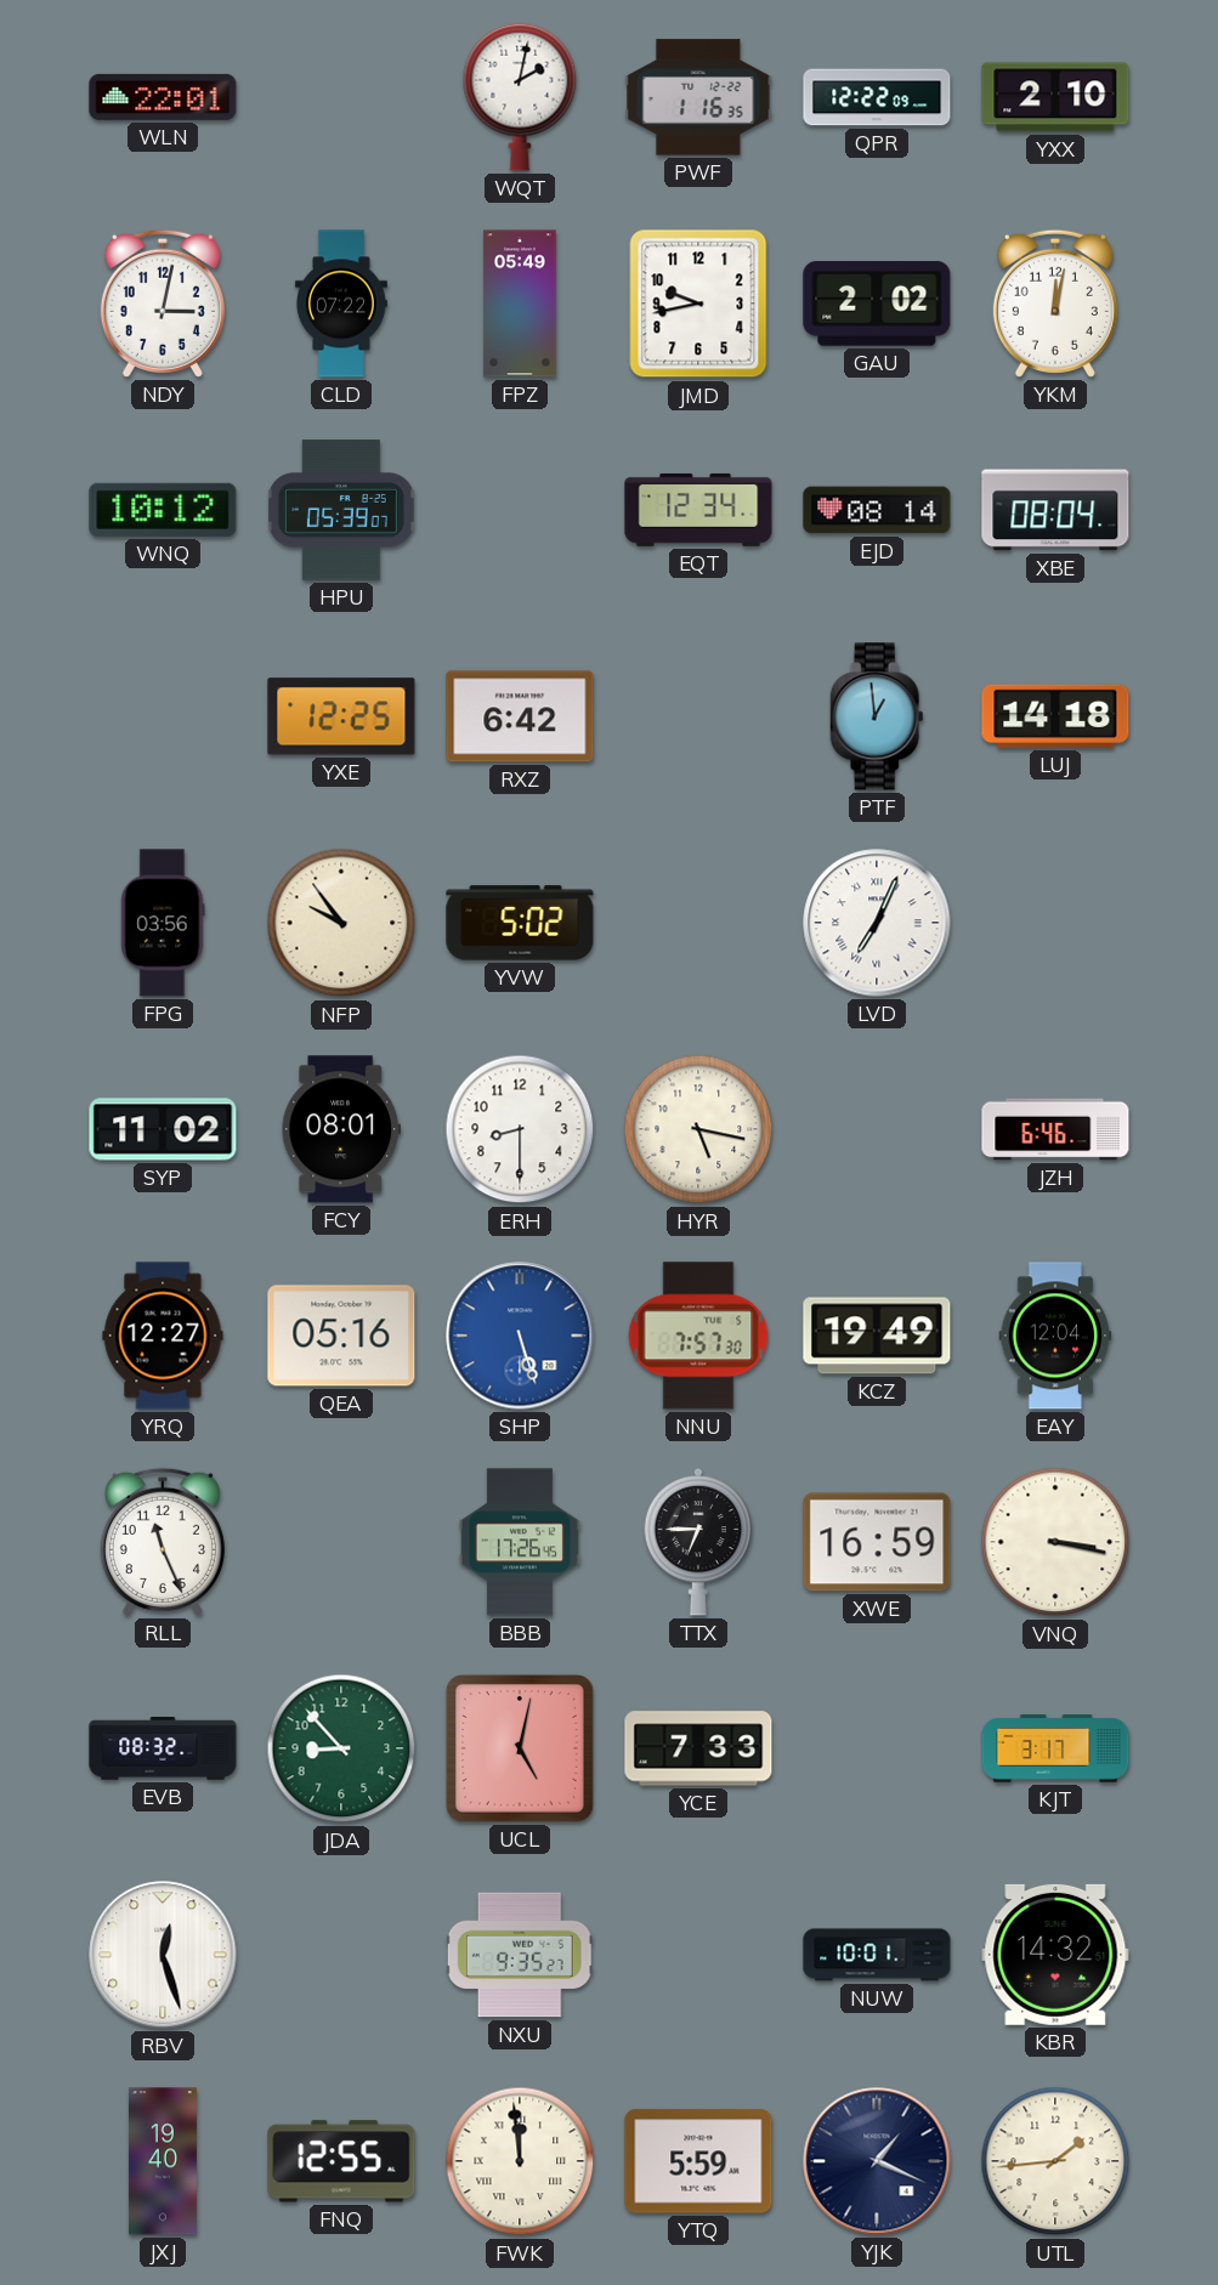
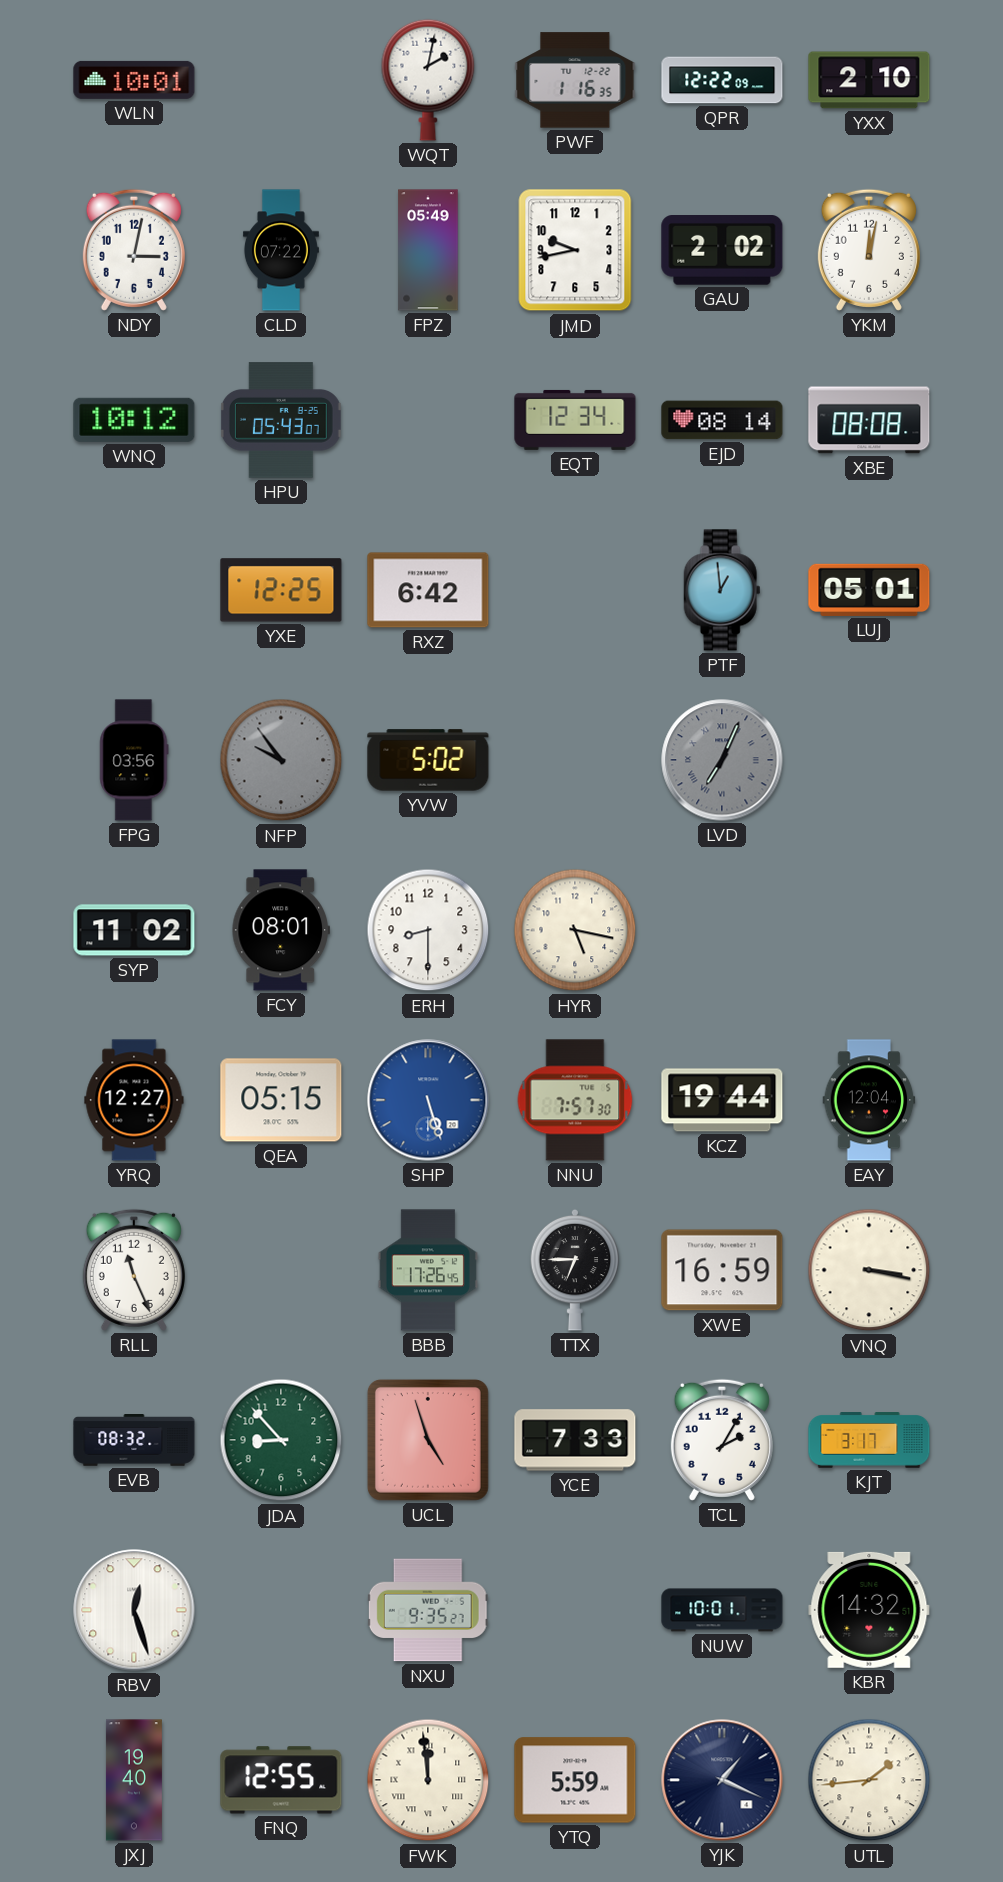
WLN: 22:01 -> 10:01 (134, 80)
HPU: 05:39 -> 05:43 (281, 420)
XBE: 08:04 -> 08:08 (869, 420)
LUJ: 14:18 -> 05:01 (869, 590)
NFP dial: cream -> grey (281, 760)
LVD dial: white -> grey (722, 760)
JZH: 6:46 -> none (1055, 1129)
QEA: 05:16 -> 05:15 (281, 1100)
KCZ: 19:49 -> 19:44 (722, 1100)
UCL: 5:02 -> 4:57 (428, 1440)
TCL: none -> 2:05 (722, 1440)
